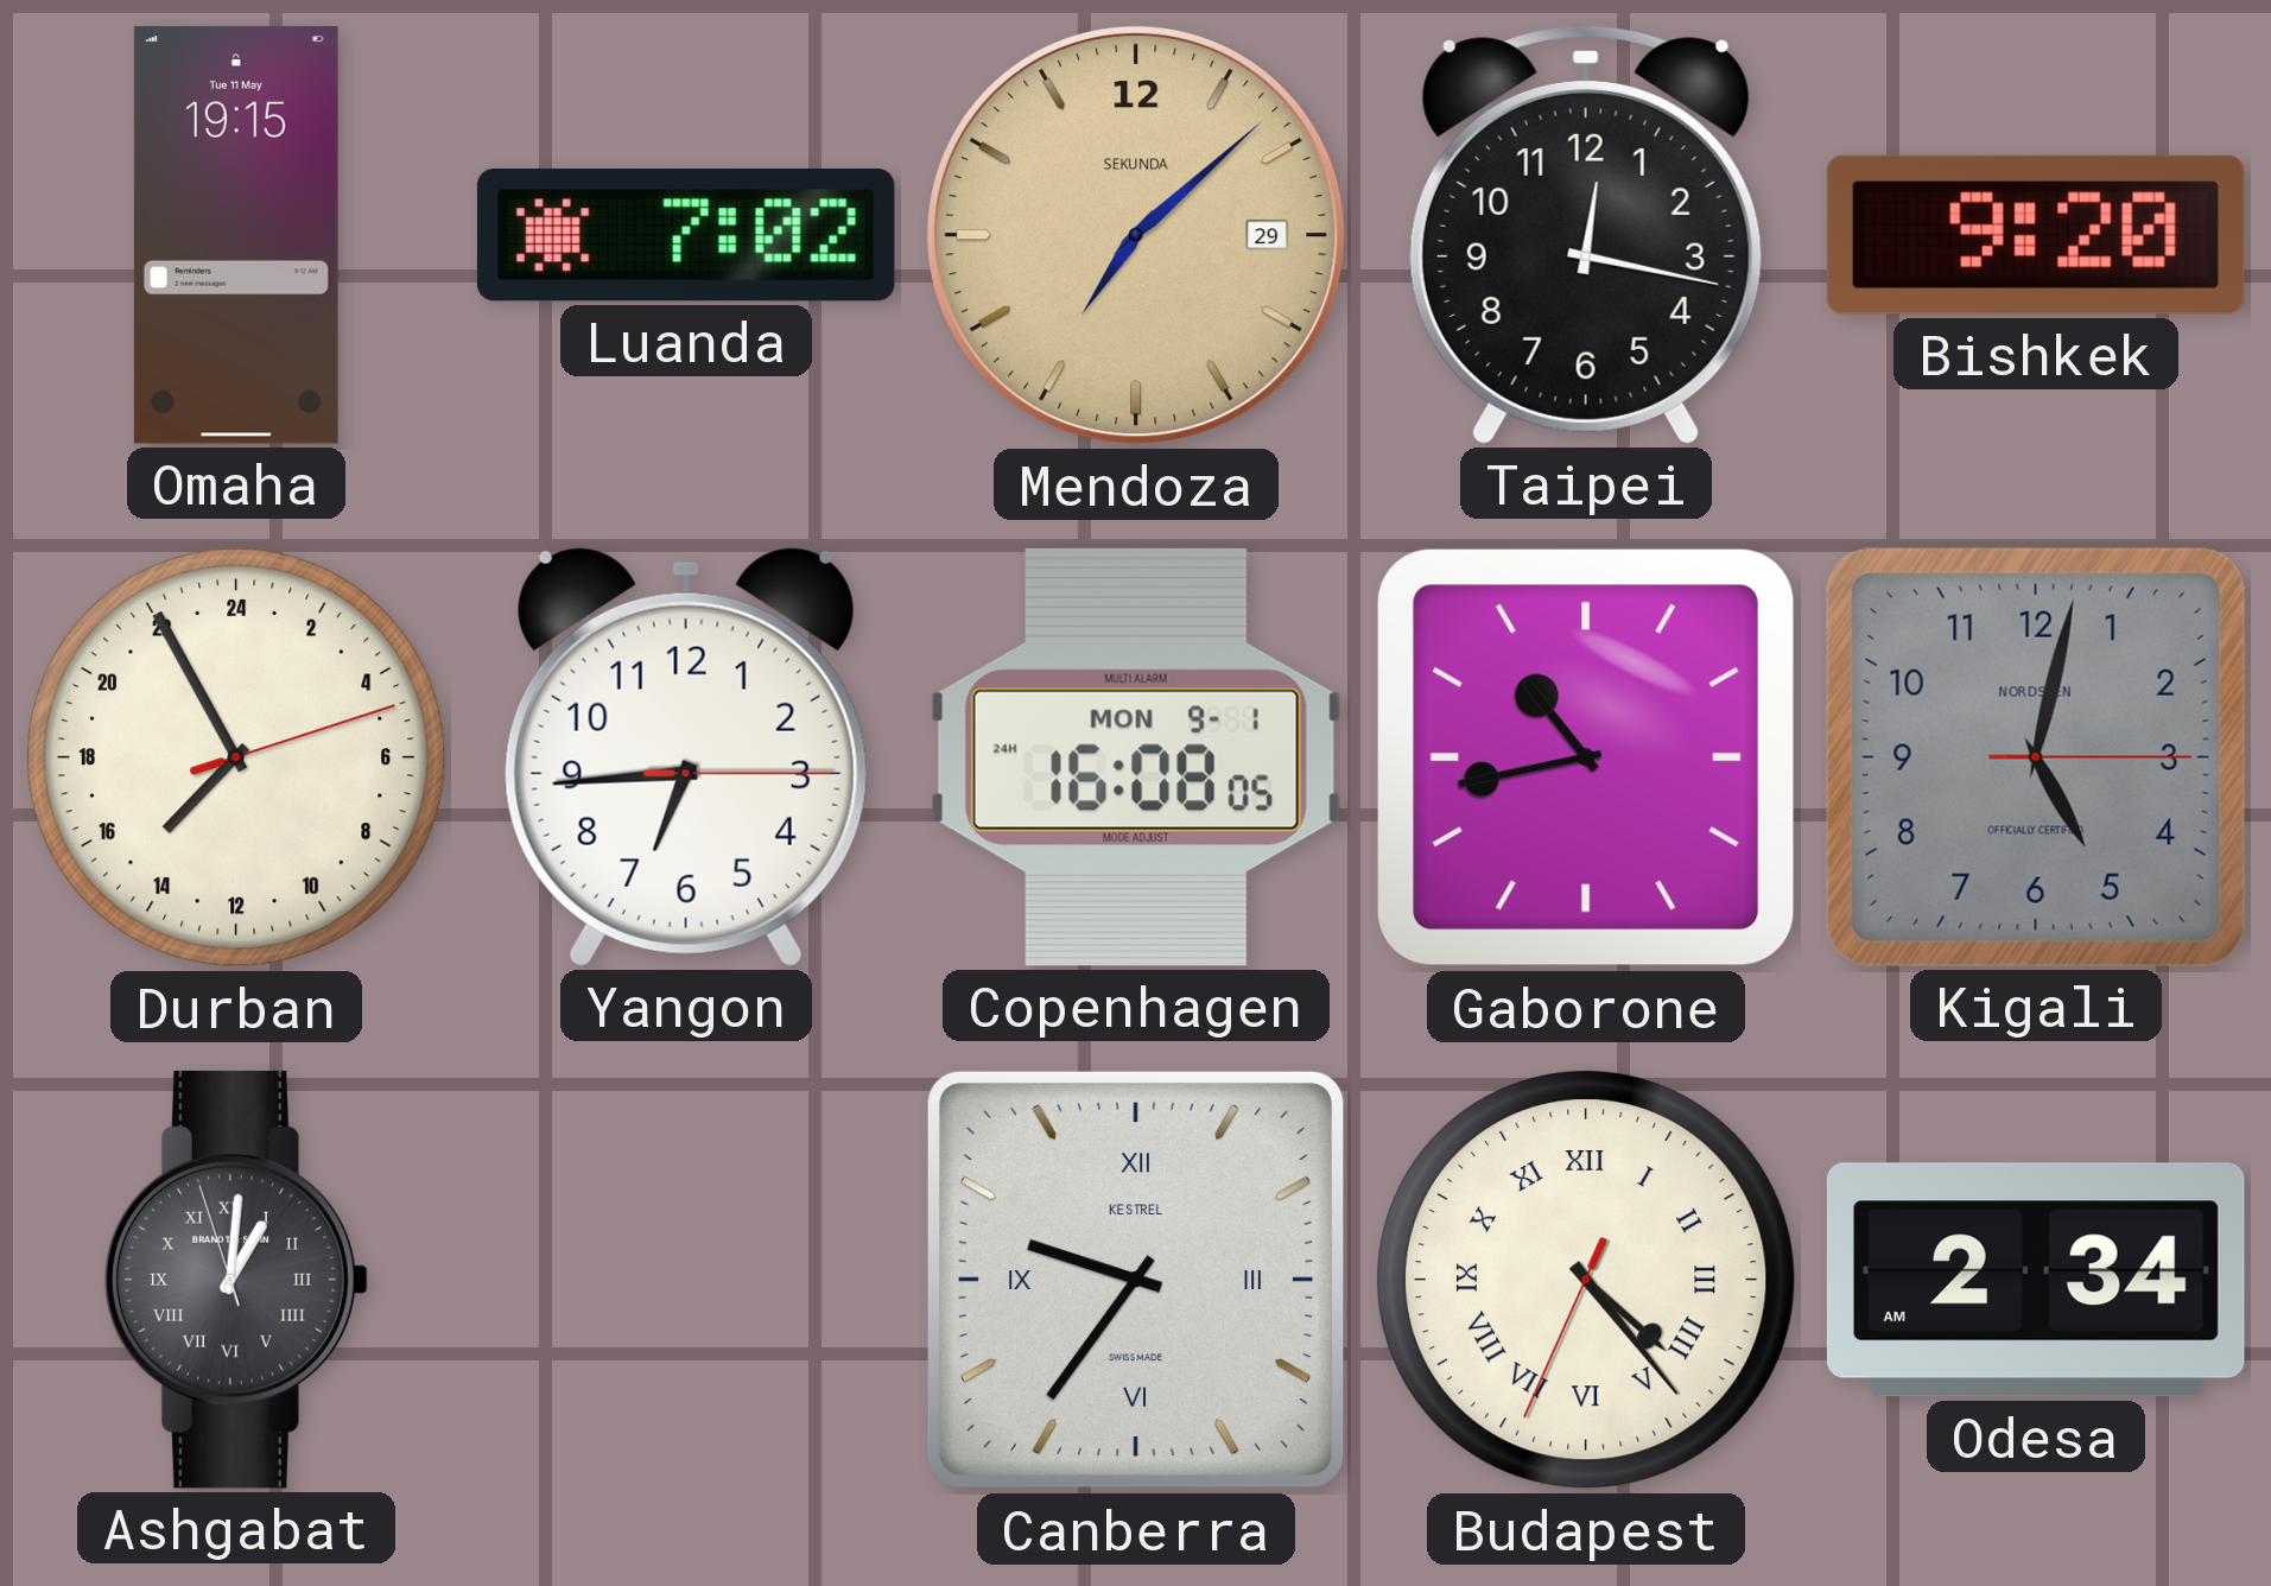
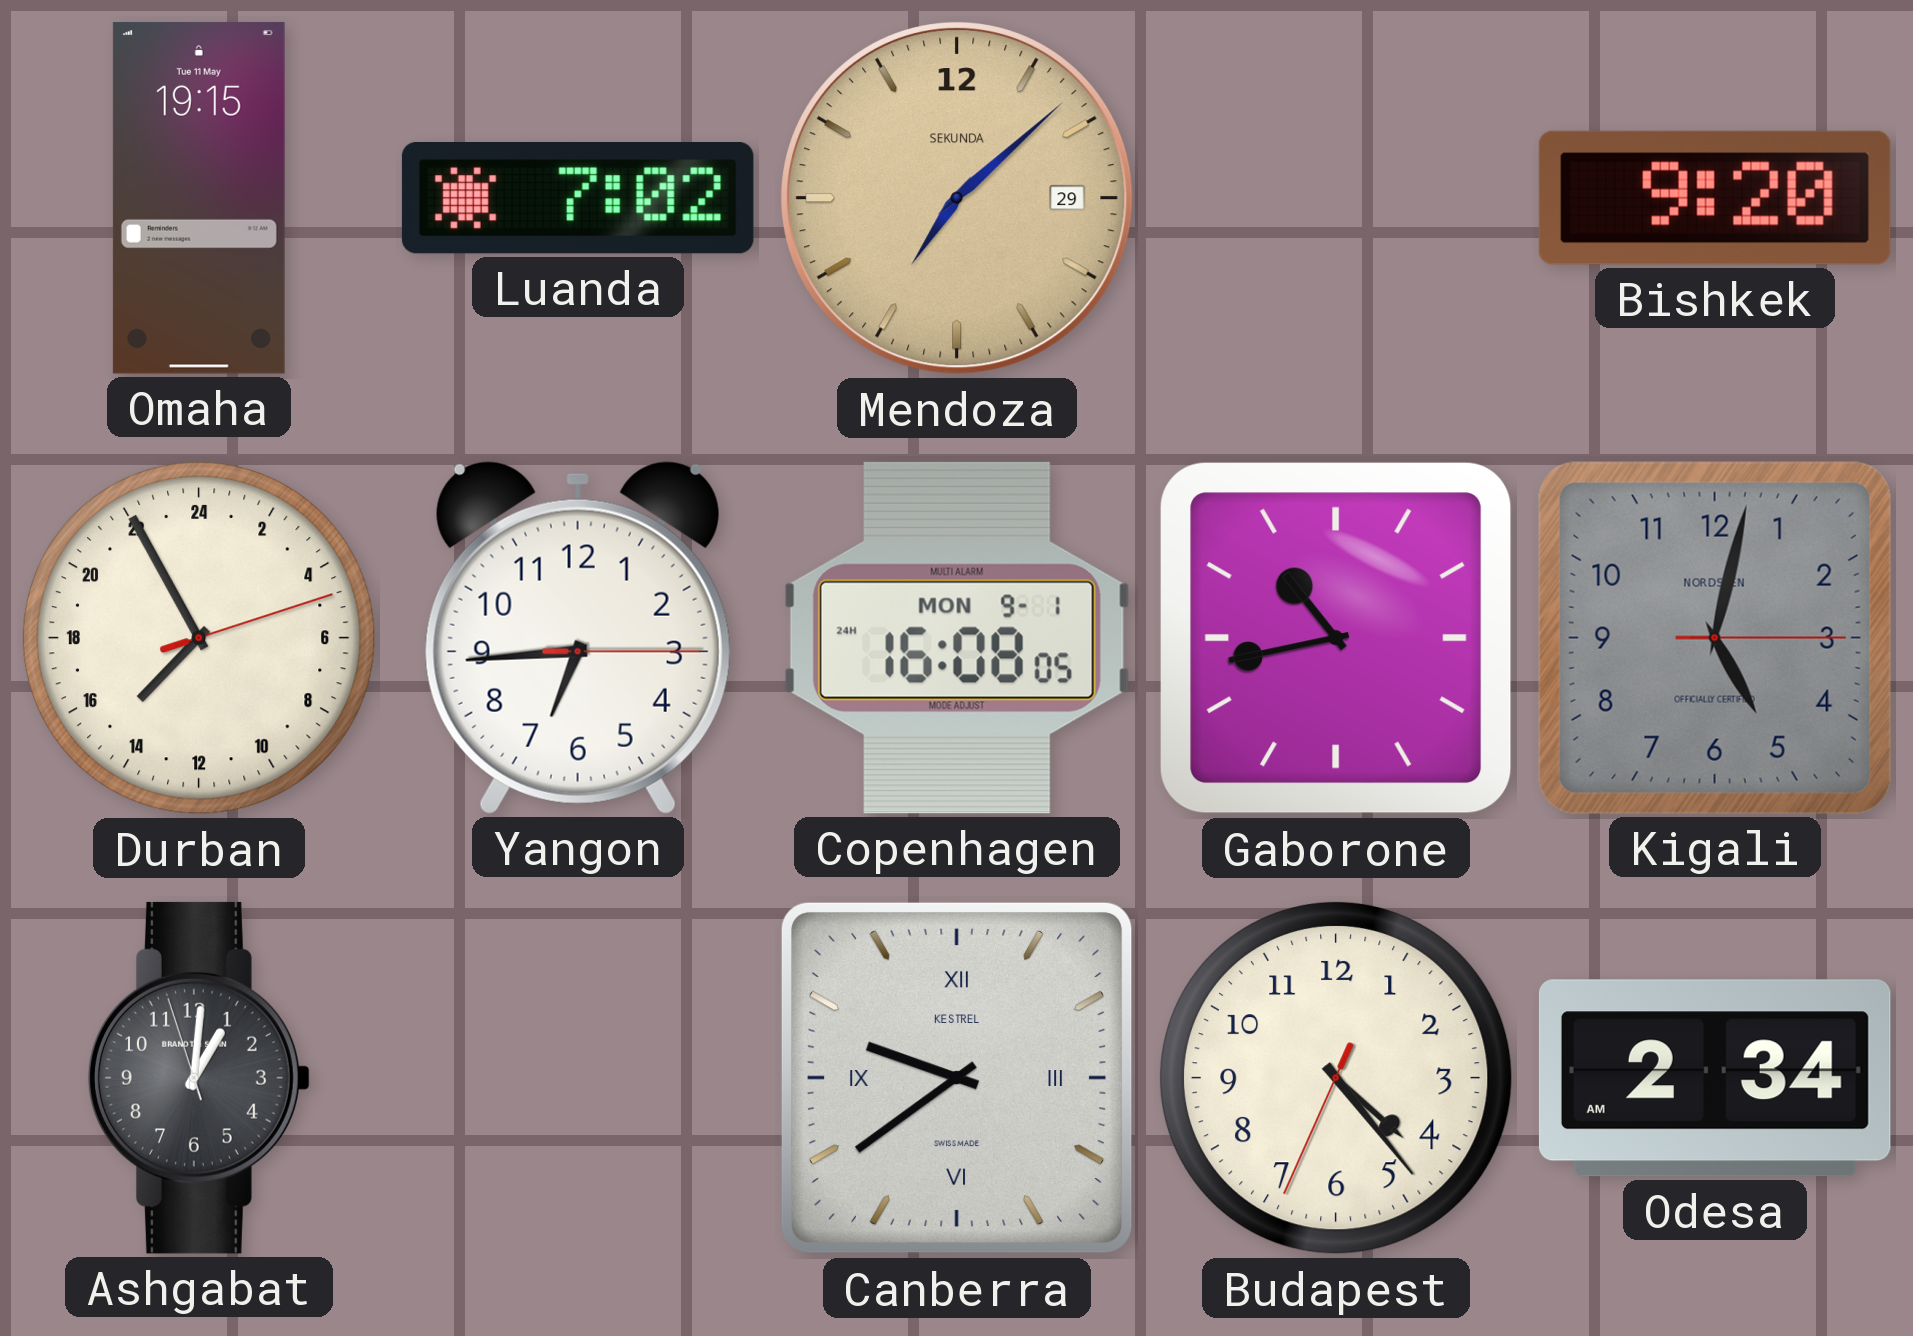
Taipei: 12:17 -> none (1586, 234)
Ashgabat numerals: Roman -> Arabic (200, 1078)
Canberra: 9:36 -> 9:39 (957, 1078)
Budapest numerals: Roman -> Arabic (1336, 1078)
